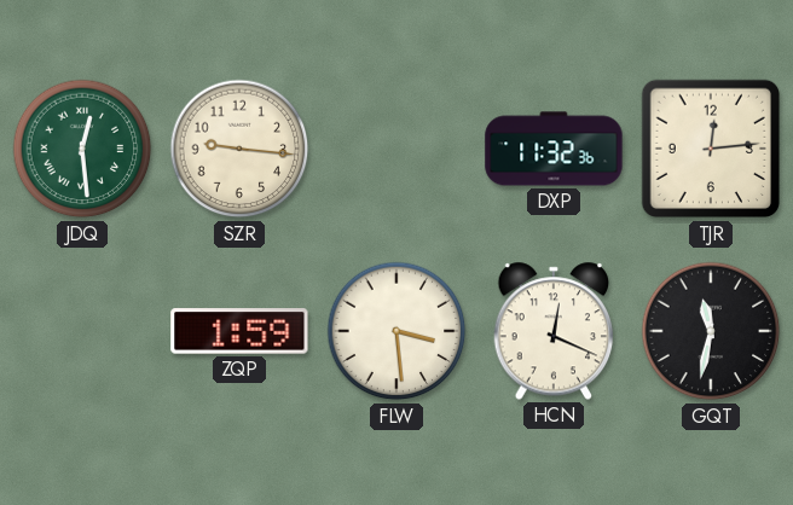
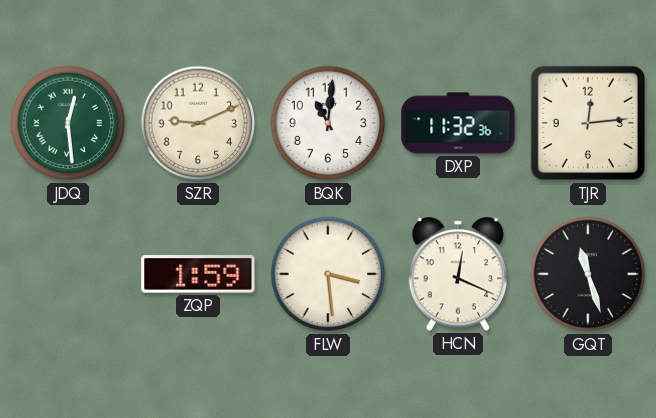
SZR: 9:16 -> 9:11 (198, 123)
BQK: none -> 11:01 (328, 123)
GQT: 11:32 -> 11:27 (588, 274)
